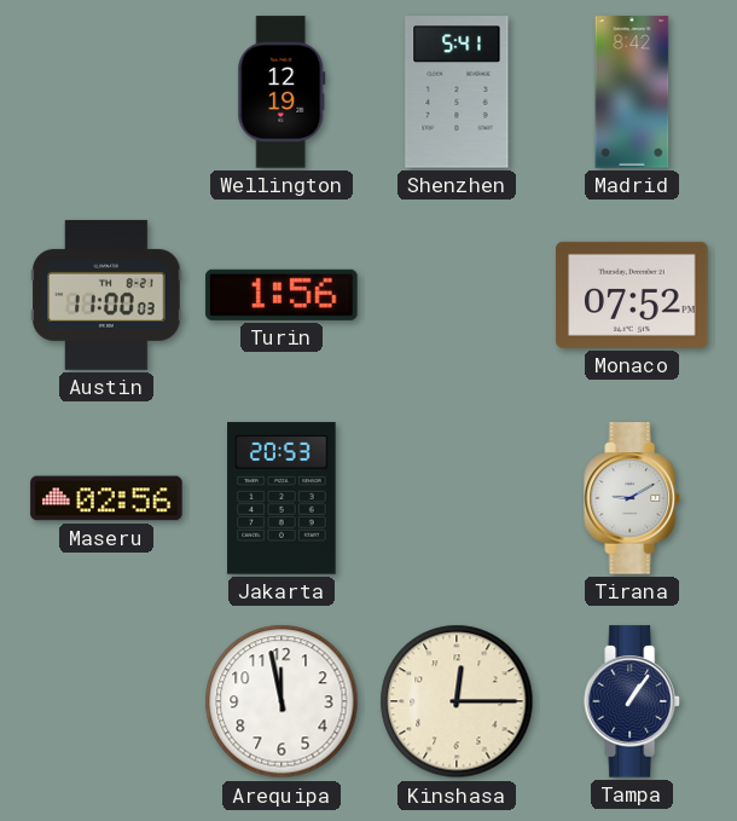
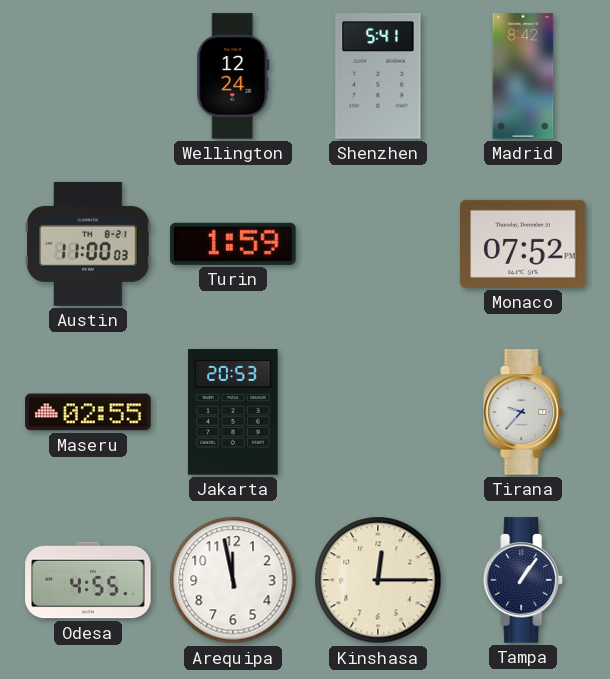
Wellington: 12:19 -> 12:24 (233, 76)
Turin: 1:56 -> 1:59 (233, 244)
Maseru: 02:56 -> 02:55 (88, 412)
Tirana: 9:10 -> 9:37 (524, 412)
Odesa: none -> 4:55 (88, 580)
